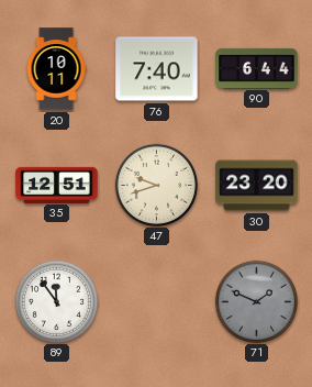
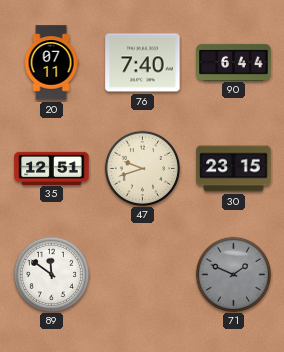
20: 10:11 -> 07:11 (51, 63)
30: 23:20 -> 23:15 (234, 169)
89: 11:54 -> 11:51 (51, 274)
